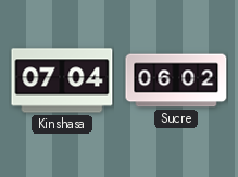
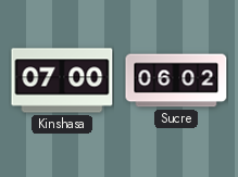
Kinshasa: 07:04 -> 07:00 (62, 80)
